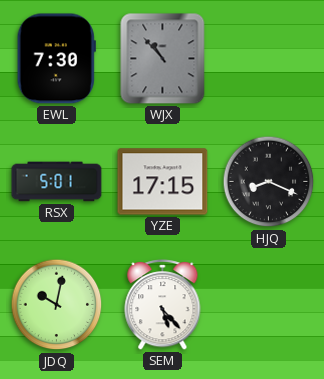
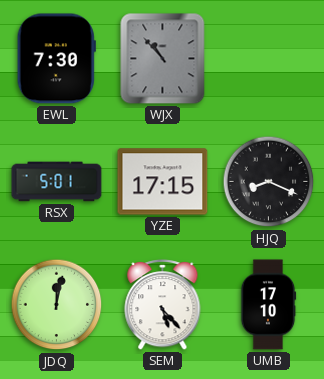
JDQ: 10:02 -> 12:02 (57, 305)
UMB: none -> 17:10 (268, 305)
